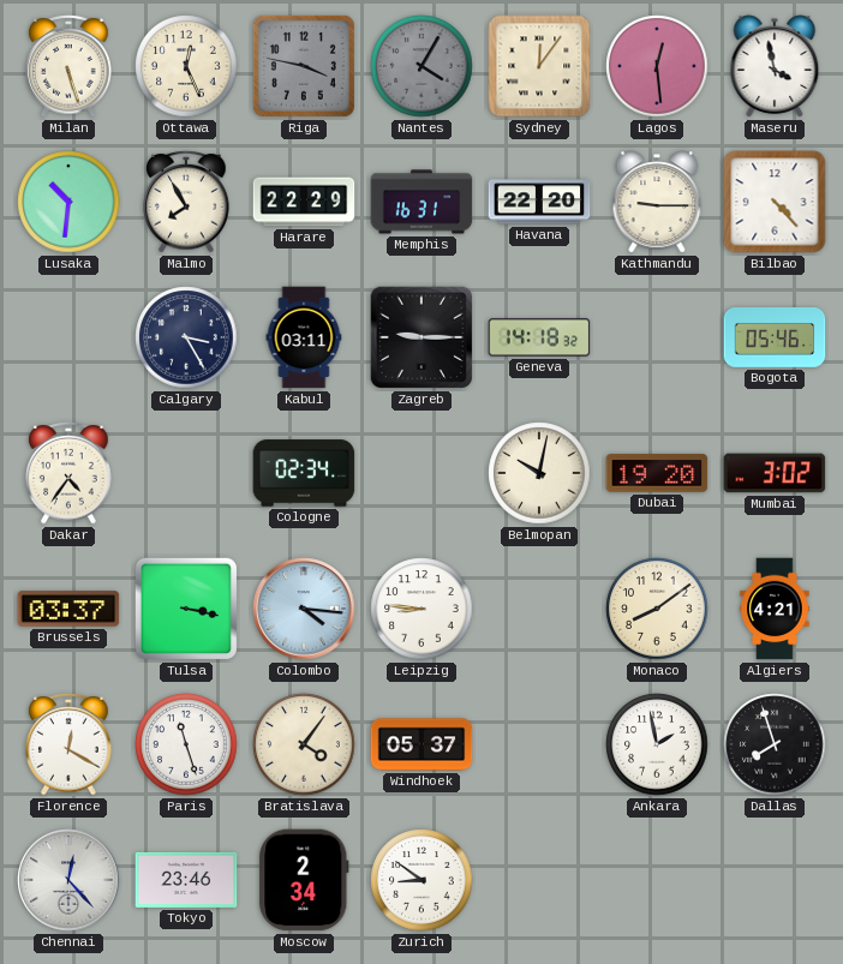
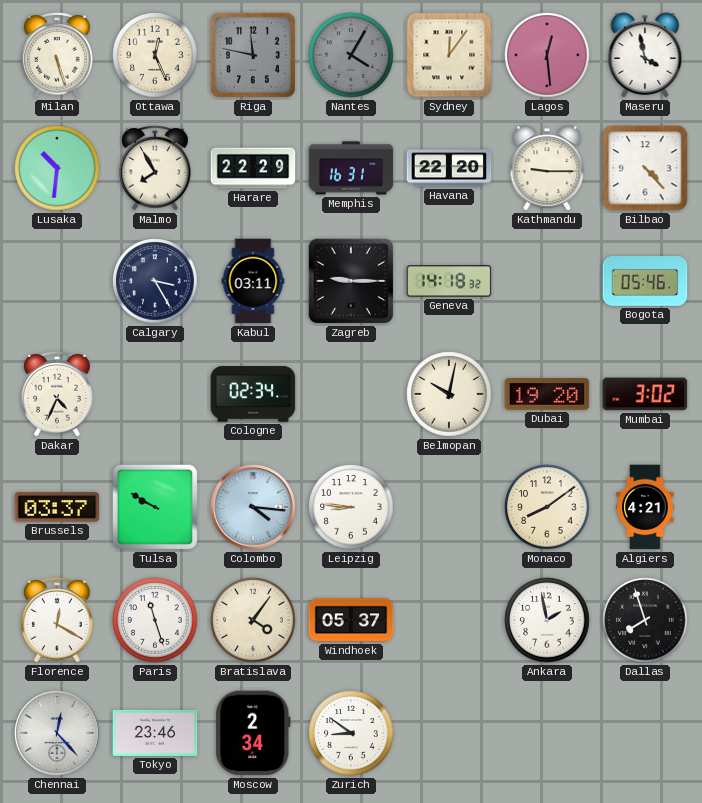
Riga: 3:47 -> 11:47 (253, 55)
Dakar: 4:36 -> 4:34 (57, 394)
Tulsa: 3:17 -> 9:50 (155, 507)
